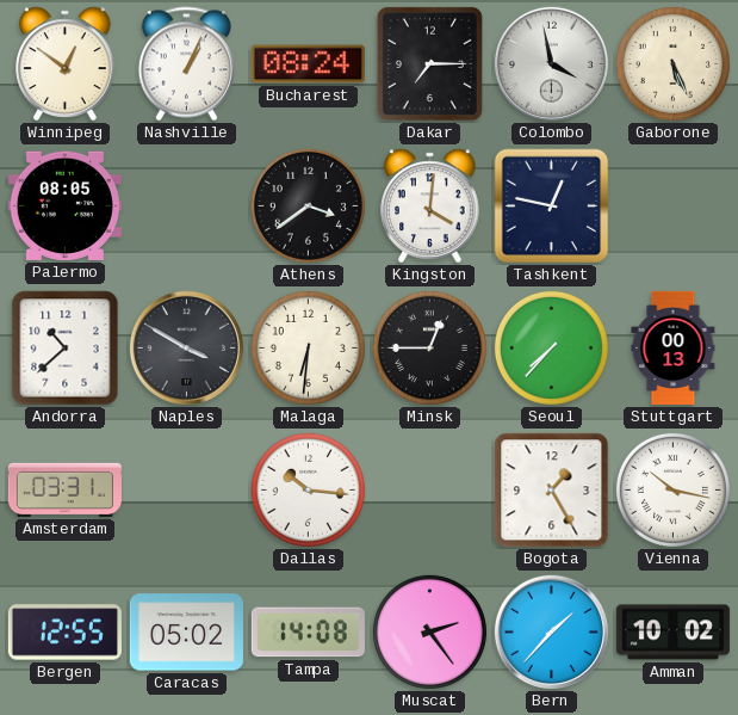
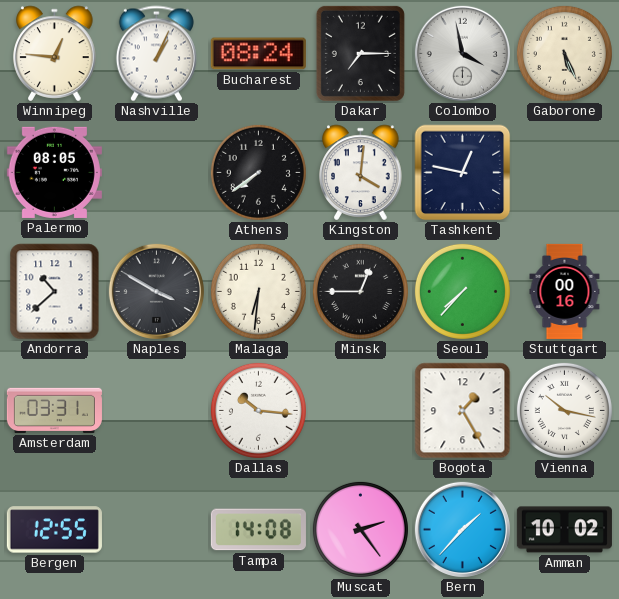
Winnipeg: 12:51 -> 12:46 (55, 54)
Athens: 3:39 -> 7:39 (258, 172)
Stuttgart: 00:13 -> 00:16 (565, 291)
Caracas: 05:02 -> none (186, 633)
